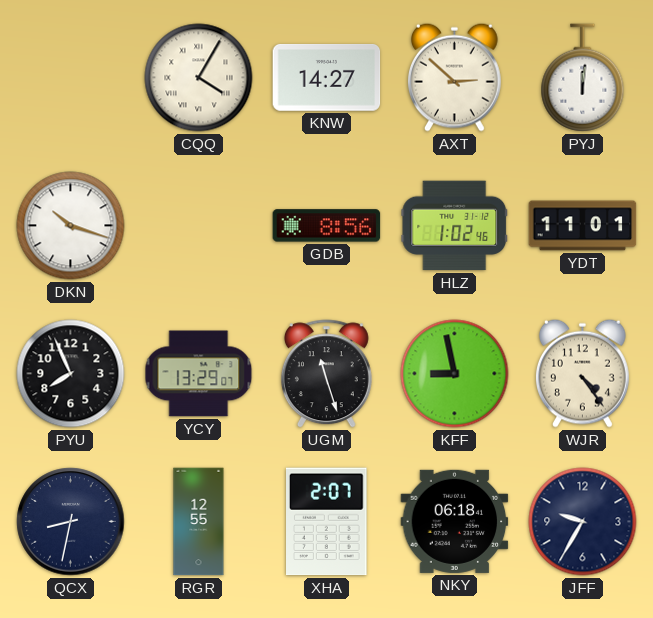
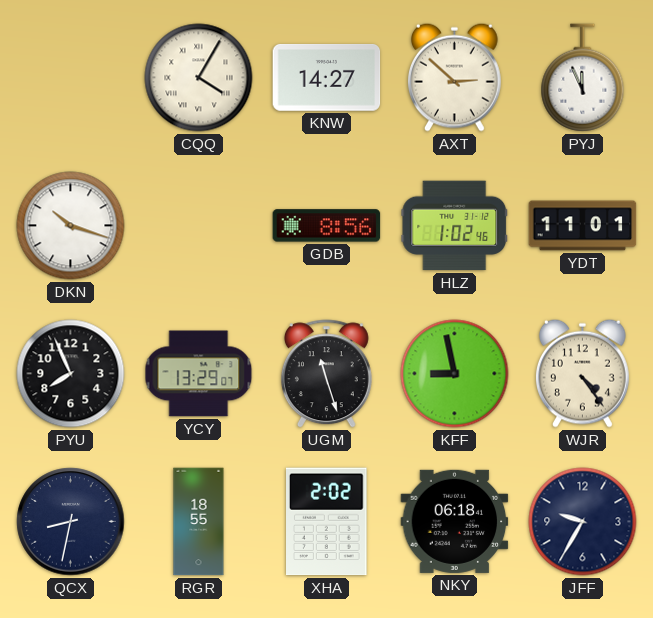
PYJ: 12:01 -> 11:56 (583, 78)
RGR: 12:55 -> 18:55 (199, 522)
XHA: 2:07 -> 2:02 (327, 522)
